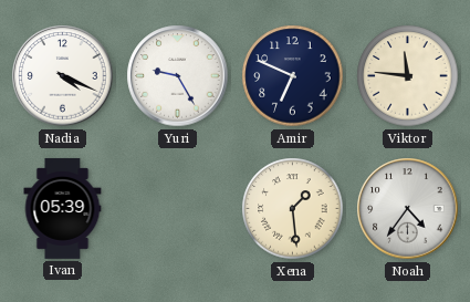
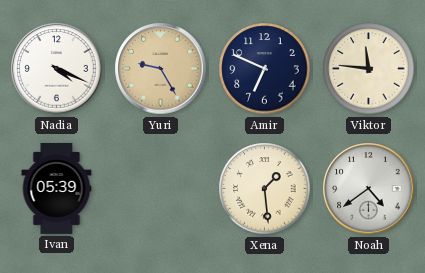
Yuri dial: white -> champagne (161, 69)
Noah: 4:36 -> 4:39 (369, 189)
